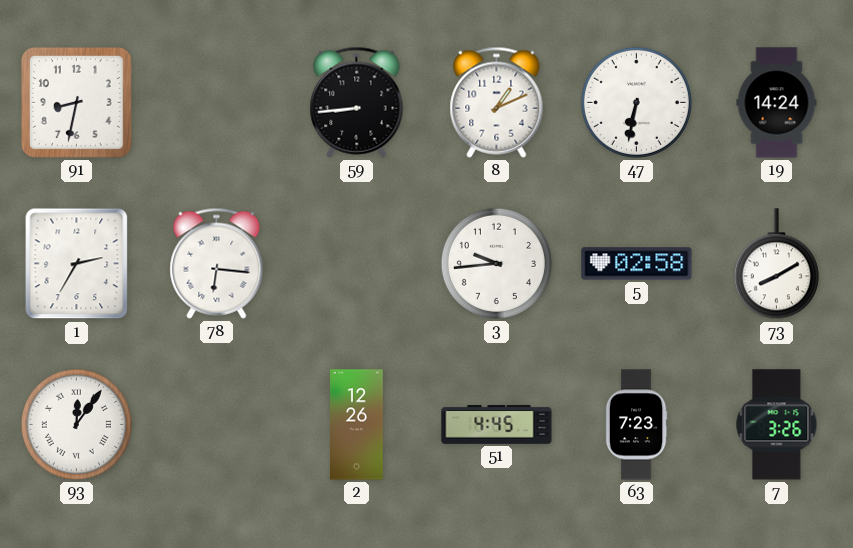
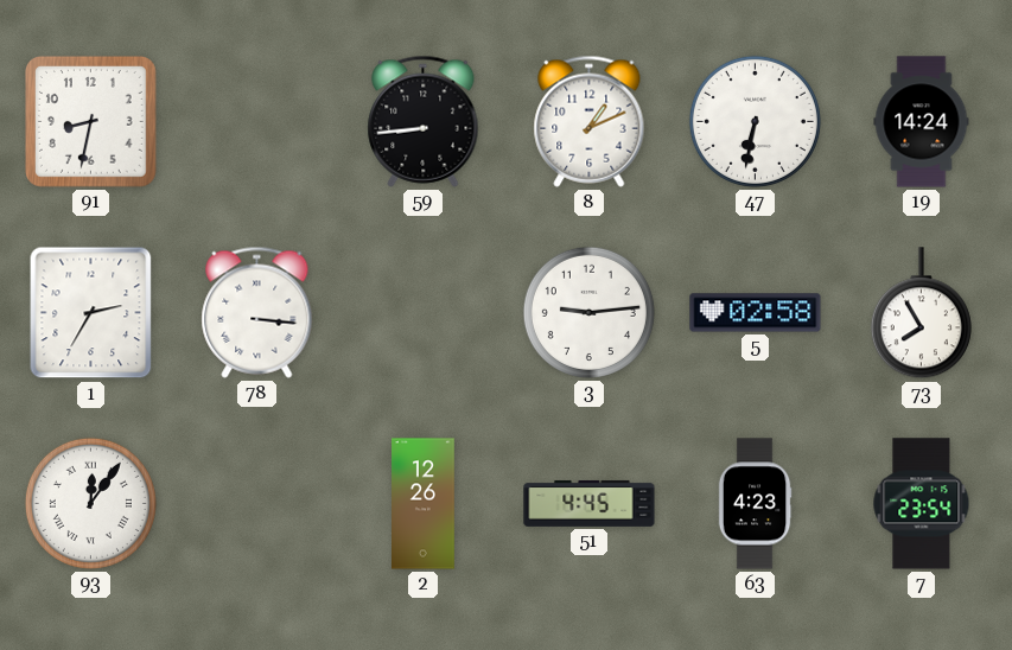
78: 6:16 -> 3:16 (257, 312)
3: 9:44 -> 9:14 (588, 312)
73: 8:10 -> 7:55 (921, 313)
63: 7:23 -> 4:23 (755, 504)
7: 3:26 -> 23:54 (922, 504)
